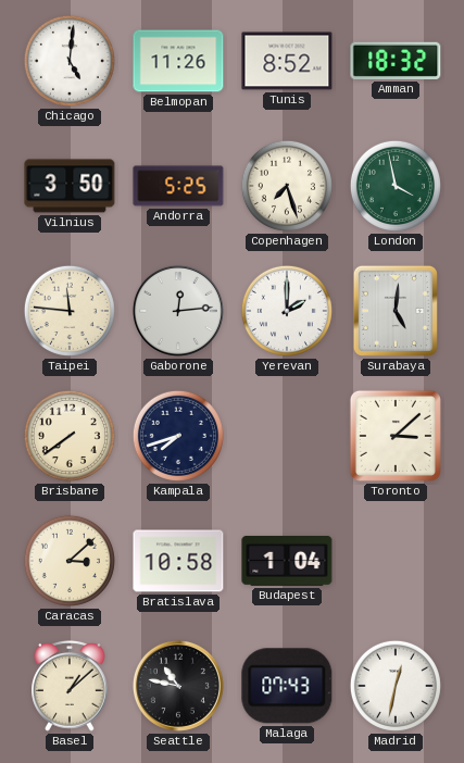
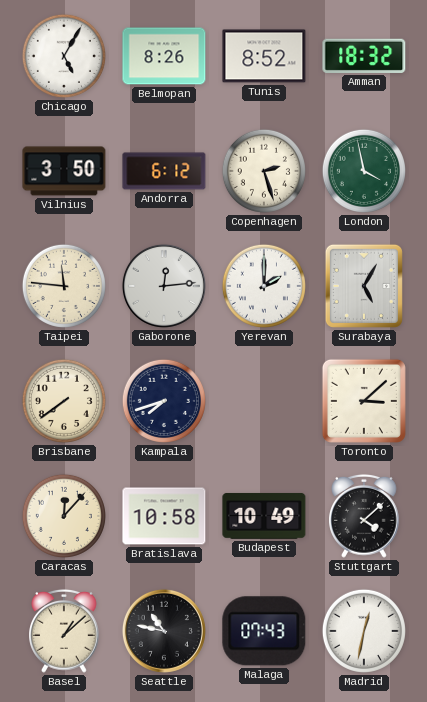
Chicago: 5:01 -> 5:05 (64, 56)
Belmopan: 11:26 -> 8:26 (164, 56)
Andorra: 5:25 -> 6:12 (164, 171)
Copenhagen: 7:27 -> 2:27 (264, 171)
Surabaya: 5:01 -> 5:05 (364, 286)
Caracas: 3:08 -> 12:07 (64, 516)
Budapest: 1:04 -> 10:49 (264, 516)
Stuttgart: none -> 4:08 (364, 516)
